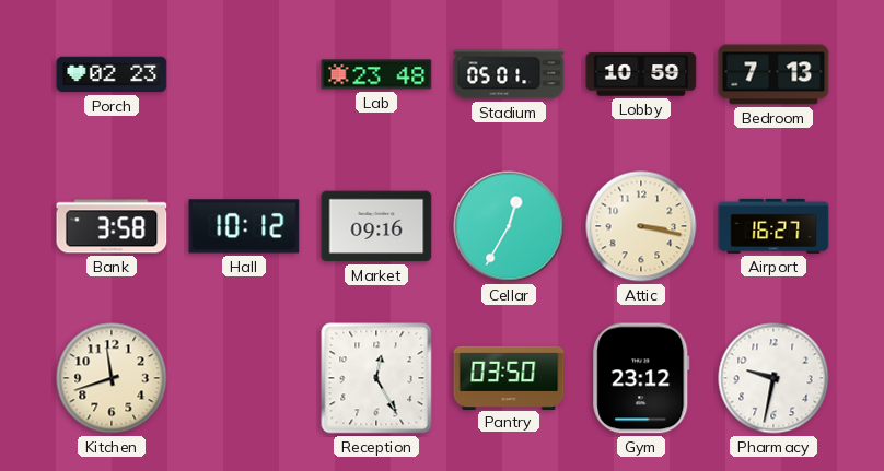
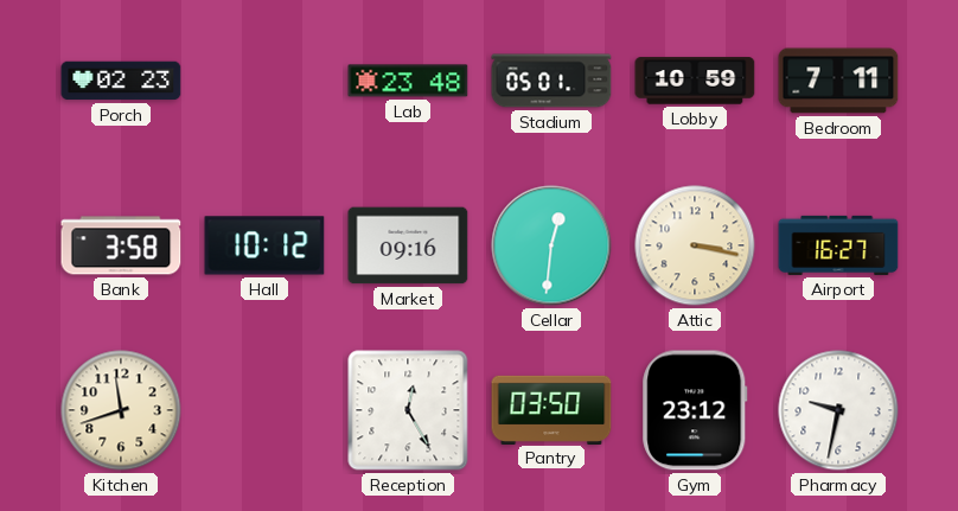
Bedroom: 7:13 -> 7:11 (838, 81)
Cellar: 12:35 -> 12:31 (551, 245)
